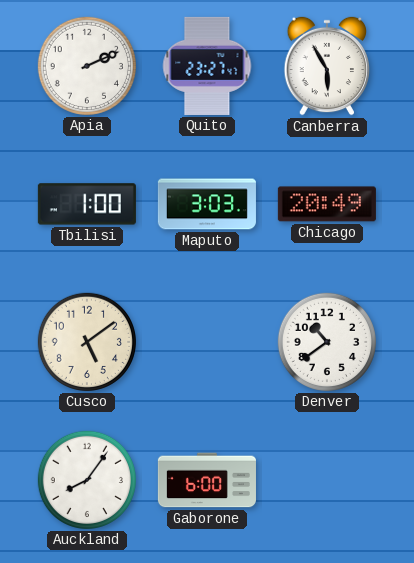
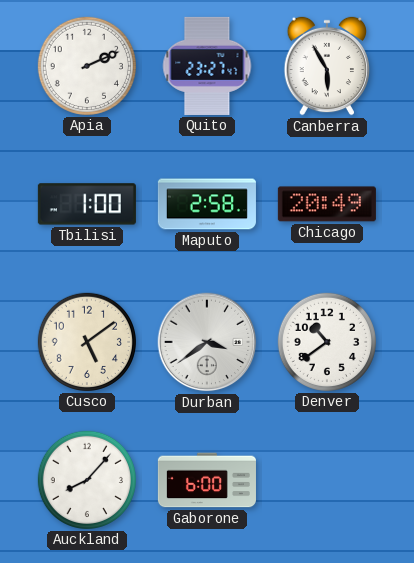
Maputo: 3:03 -> 2:58 (207, 204)
Durban: none -> 3:39 (207, 342)
Auckland: 8:06 -> 8:07 (87, 480)
